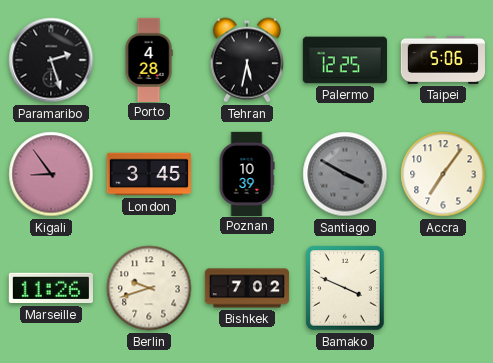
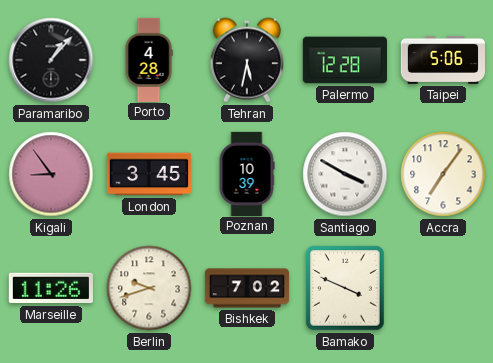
Paramaribo: 2:27 -> 1:07 (51, 60)
Palermo: 12:25 -> 12:28 (345, 60)
Santiago dial: grey -> white (345, 174)
